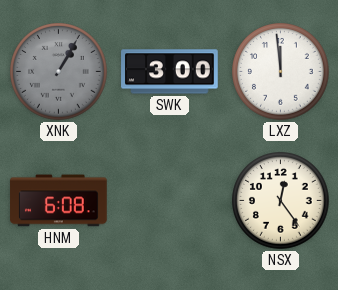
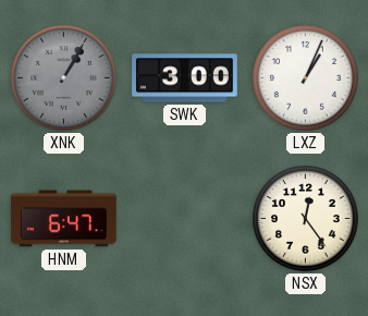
LXZ: 11:59 -> 1:04 (306, 78)
HNM: 6:08 -> 6:47 (64, 219)
